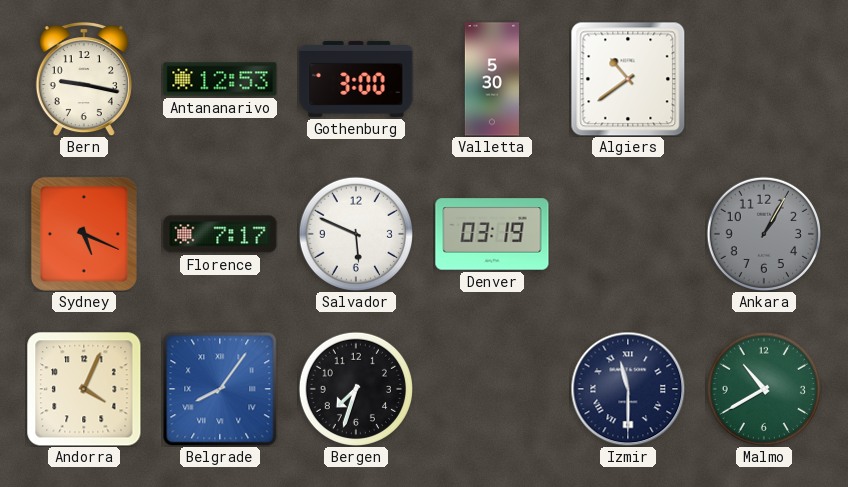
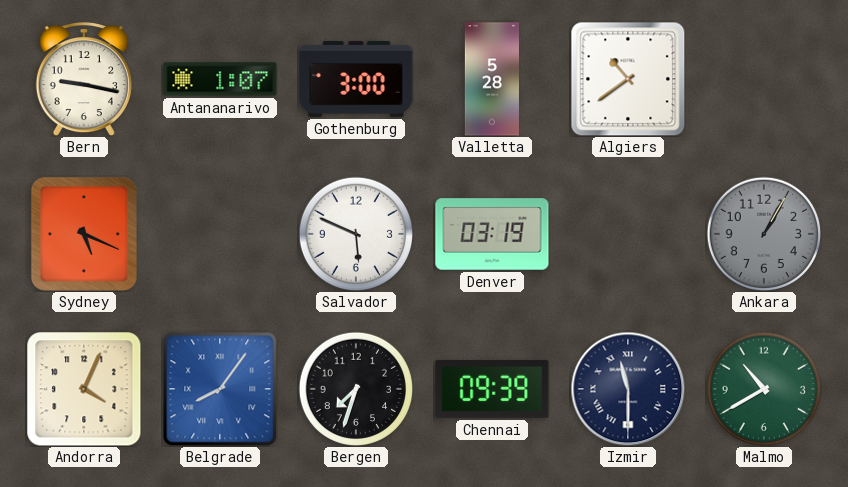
Antananarivo: 12:53 -> 1:07 (220, 79)
Valletta: 5:30 -> 5:28 (491, 79)
Florence: 7:17 -> none (220, 234)
Chennai: none -> 09:39 (492, 389)
